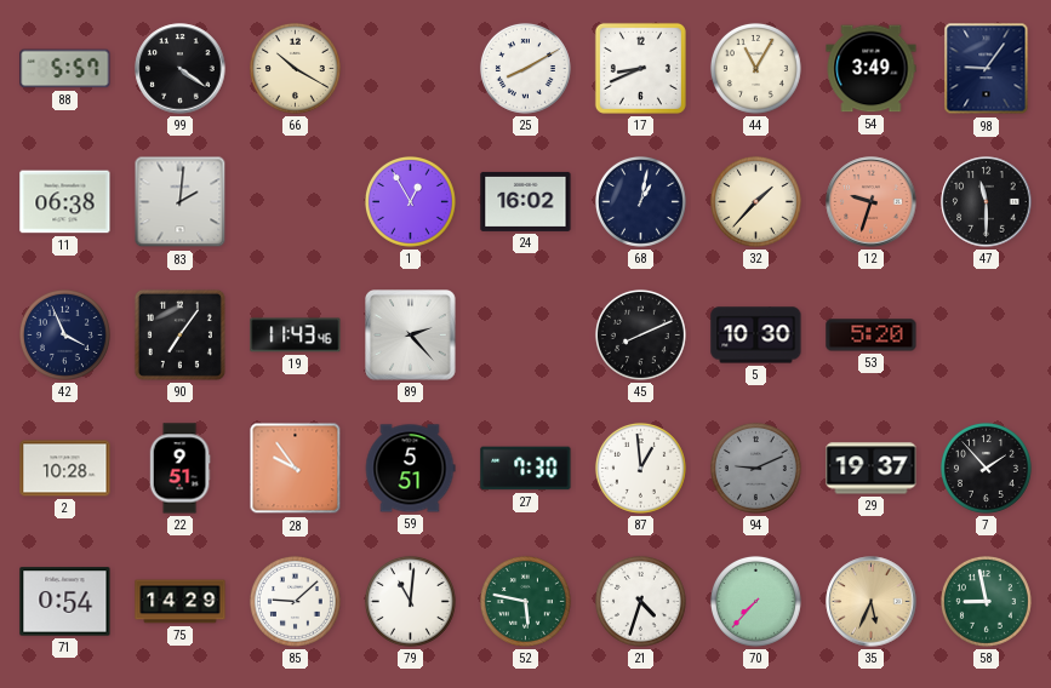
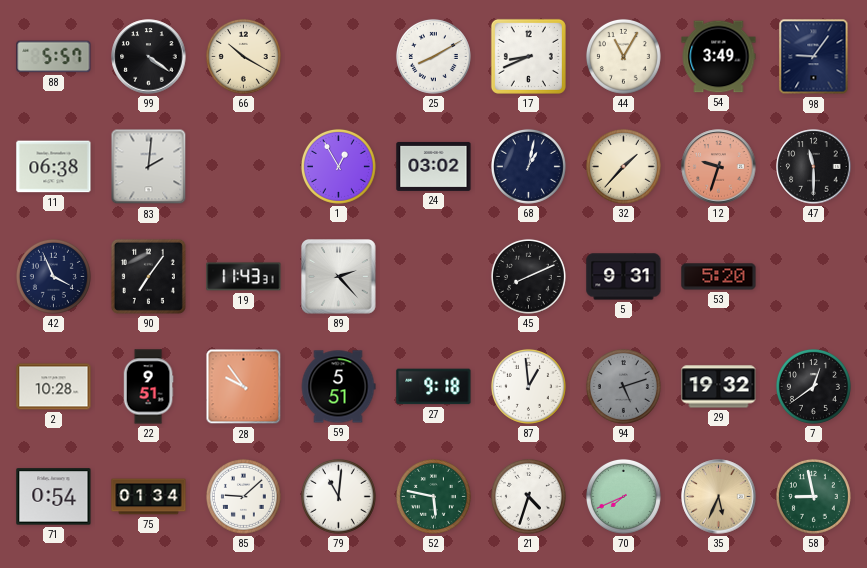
24: 16:02 -> 03:02 (434, 166)
19: 11:43:46 -> 11:43:31 (244, 277)
5: 10:30 -> 9:31 (624, 277)
27: 7:30 -> 9:18 (434, 387)
94: 9:11 -> 5:12 (623, 386)
29: 19:37 -> 19:32 (719, 387)
7: 1:53 -> 12:39 (813, 386)
75: 14:29 -> 01:34 (149, 497)
70: 7:37 -> 7:41 (623, 496)
